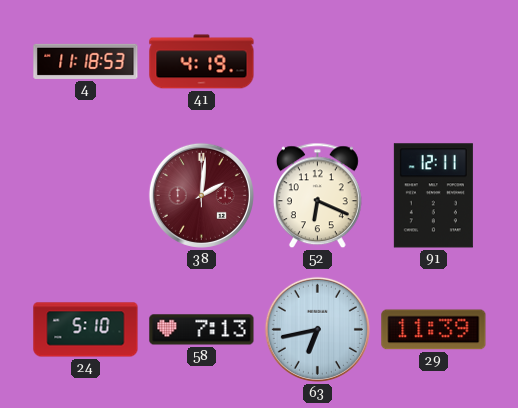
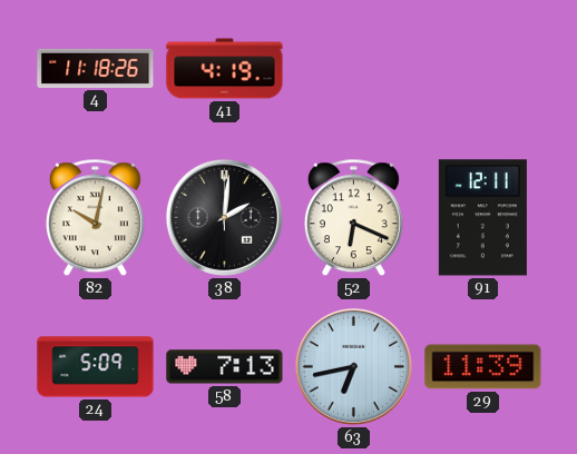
4: 11:18:53 -> 11:18:26 (96, 68)
82: none -> 10:02 (95, 218)
38 dial: burgundy -> black (224, 217)
24: 5:10 -> 5:09 (96, 367)
